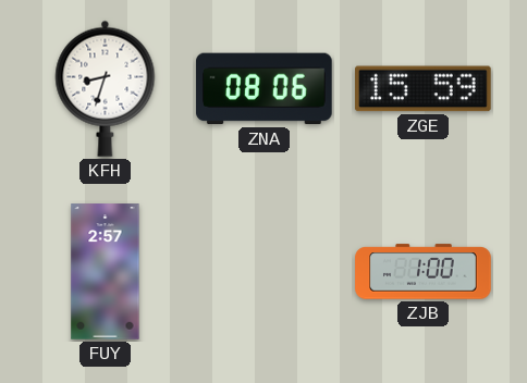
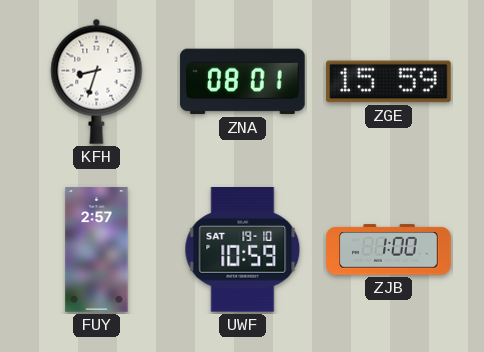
ZNA: 08:06 -> 08:01 (243, 82)
UWF: none -> 10:59 (243, 250)
